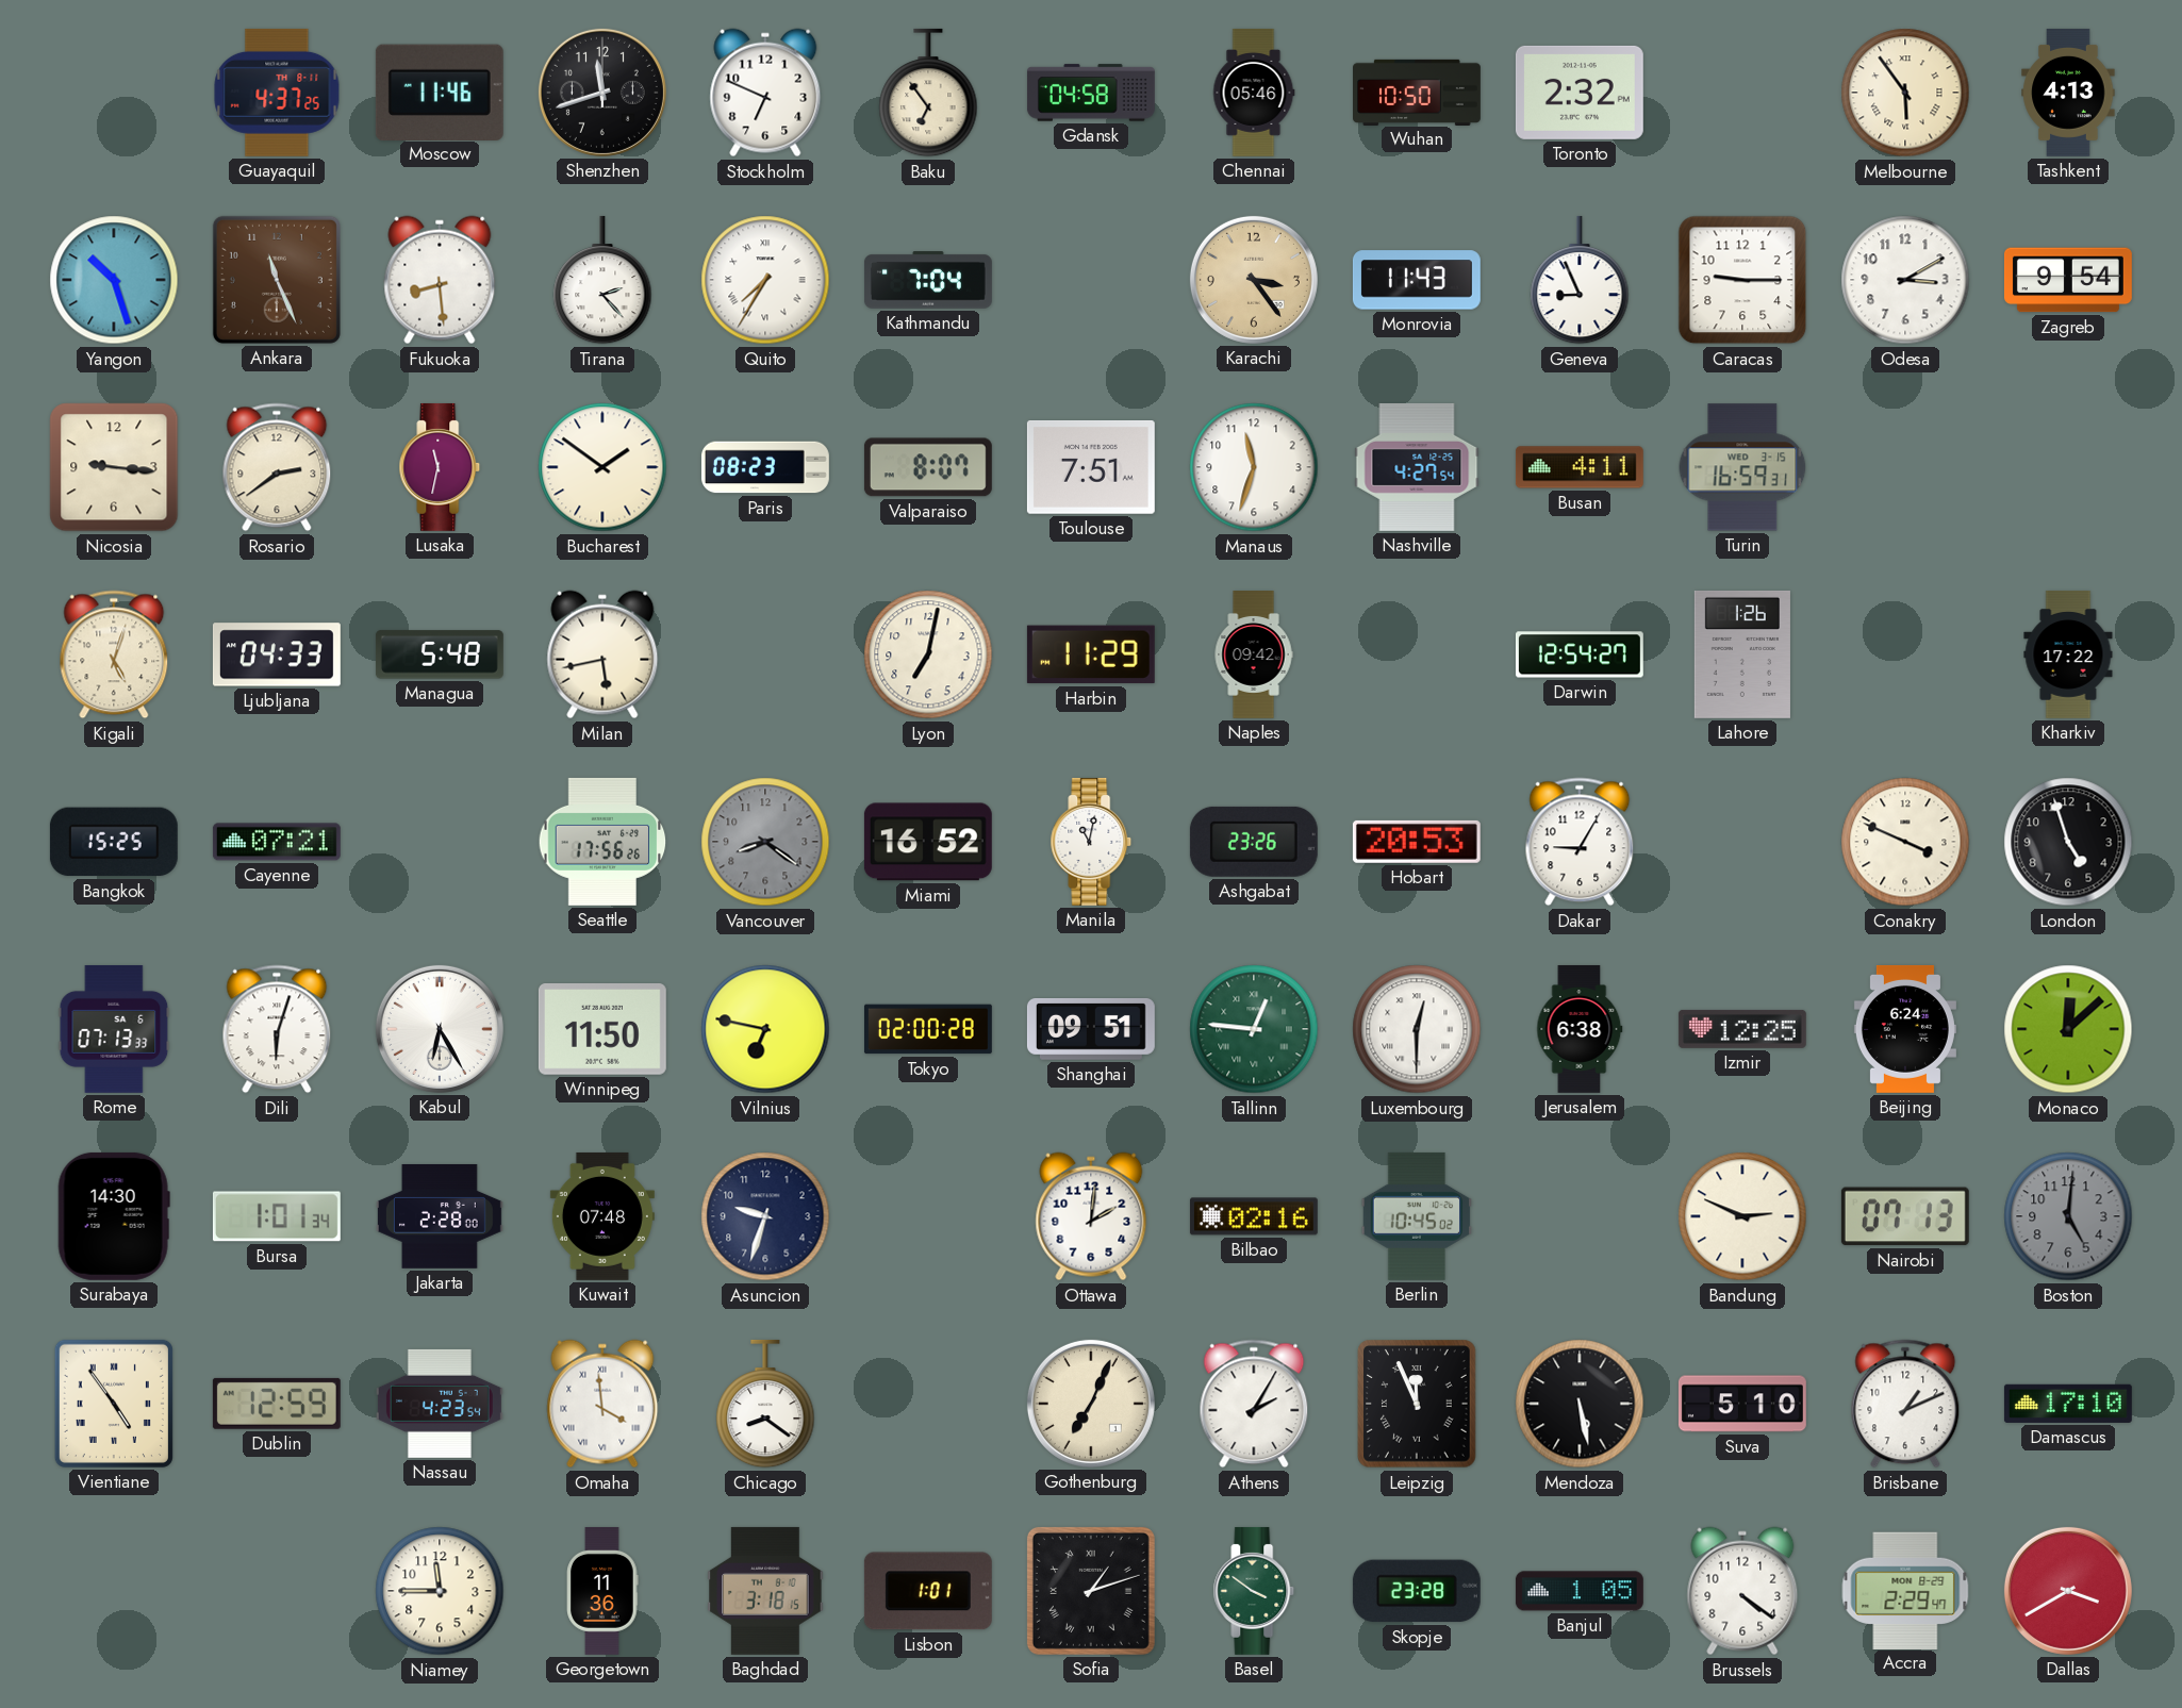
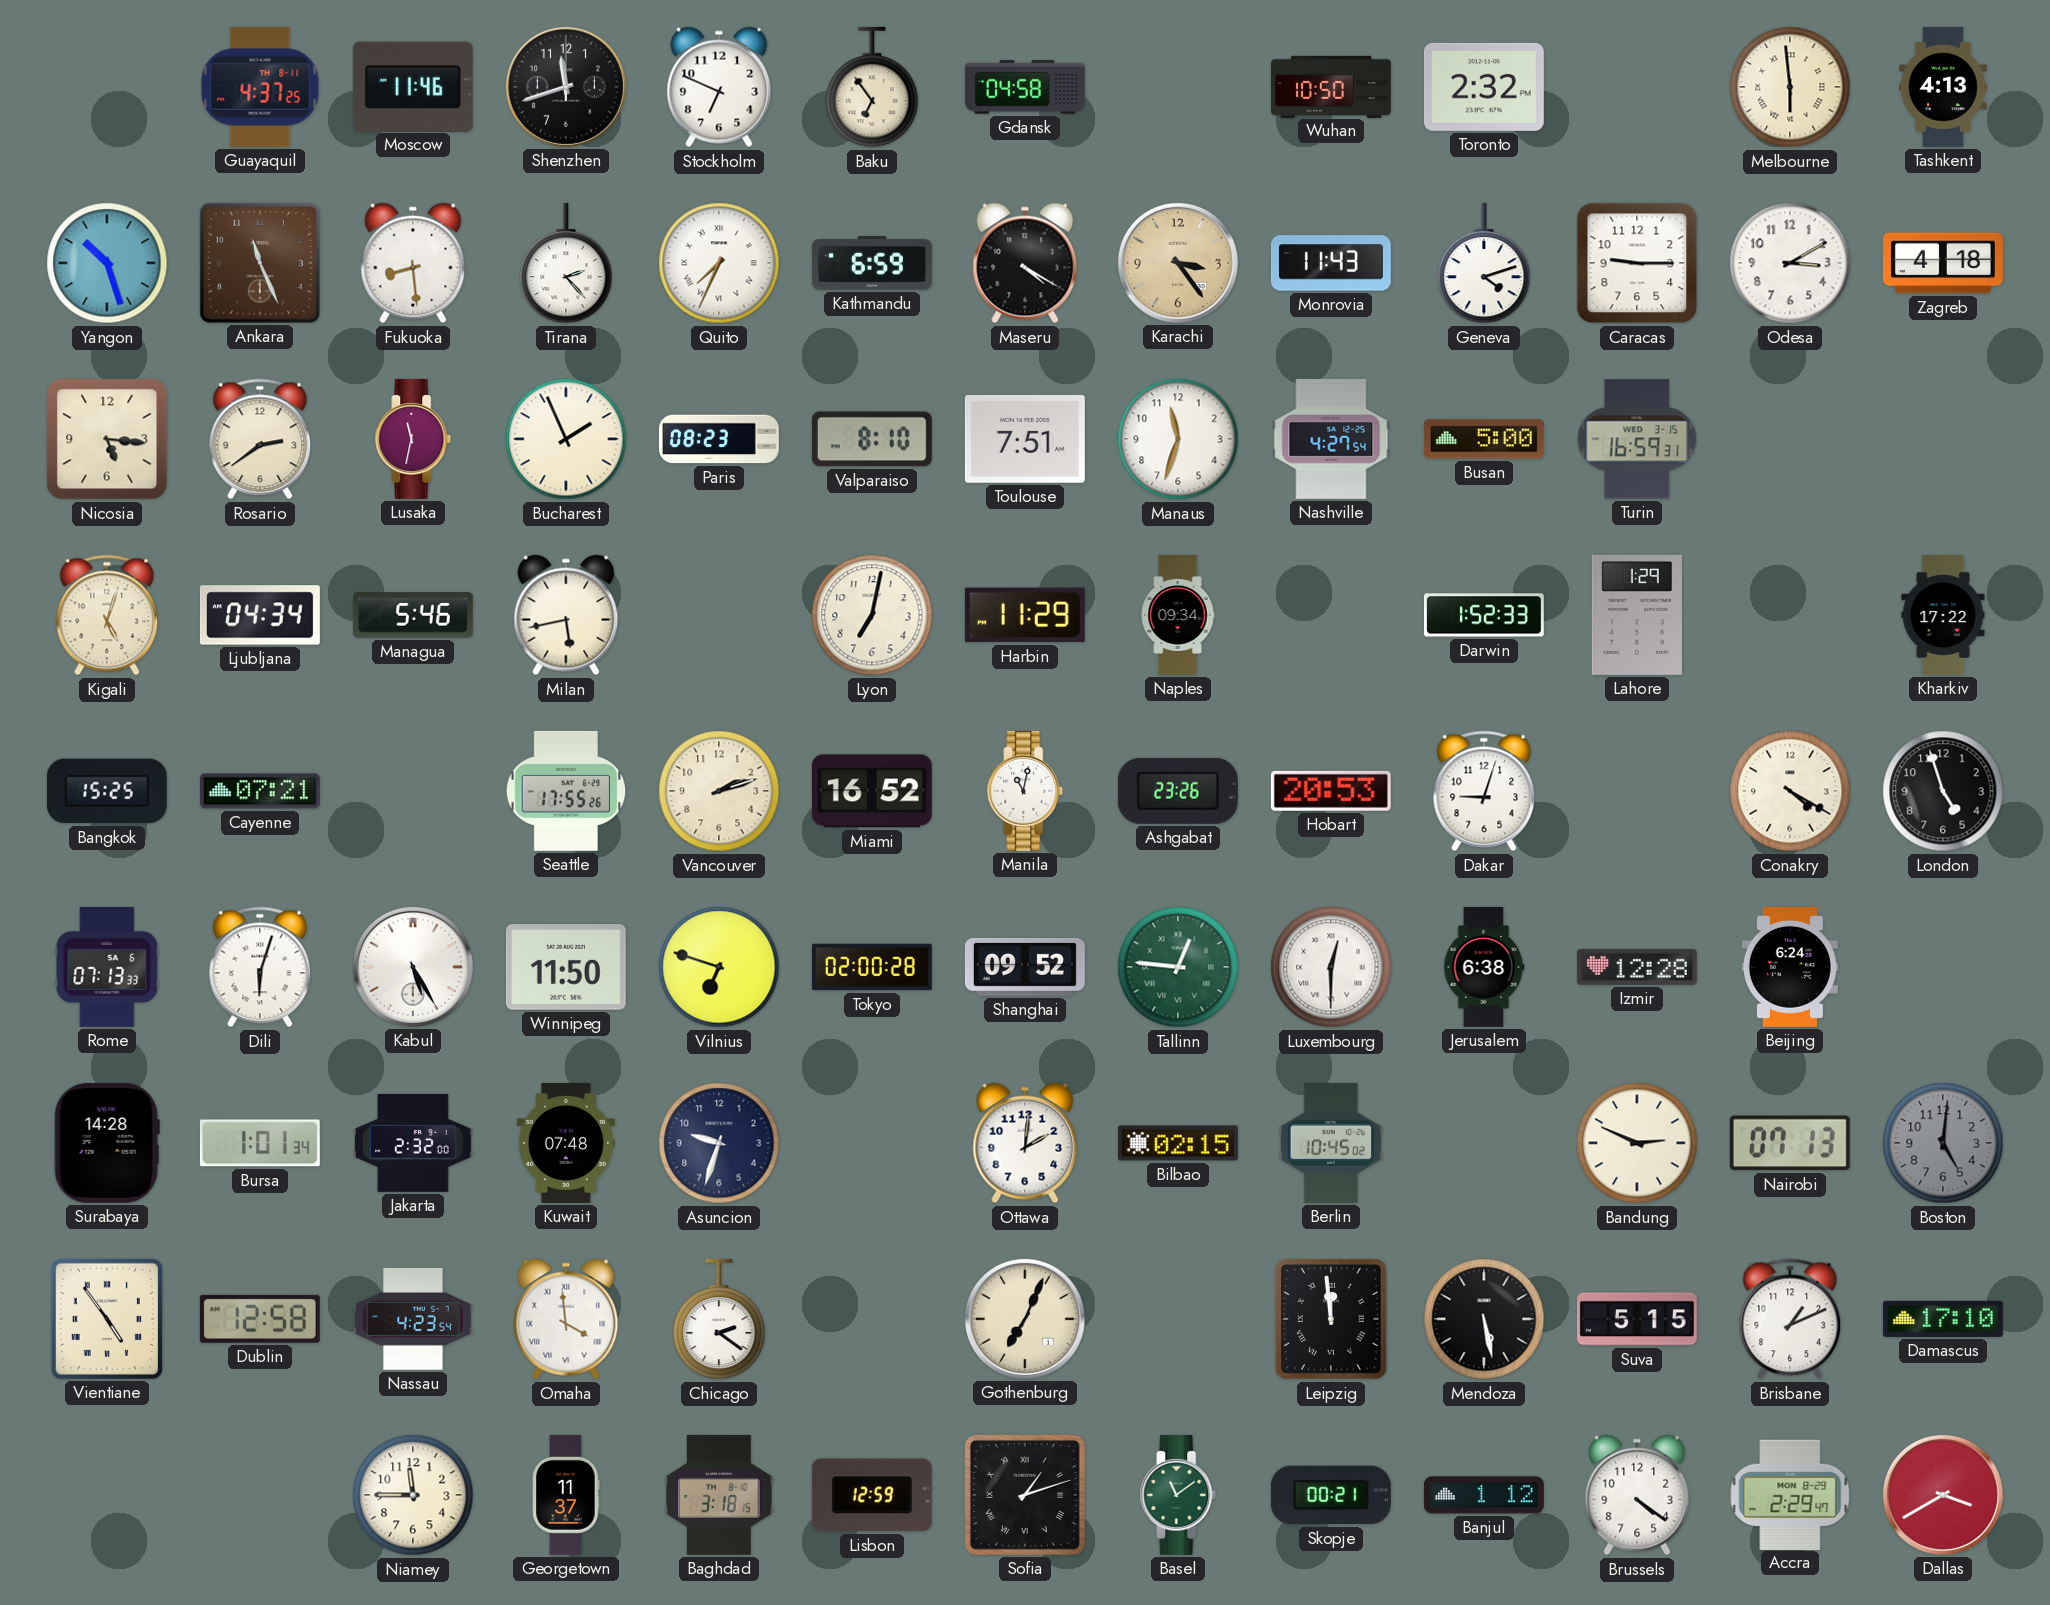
Chennai: 05:46 -> none (1254, 93)
Melbourne: 5:54 -> 5:59 (1790, 87)
Quito: 7:35 -> 7:34 (719, 263)
Kathmandu: 7:04 -> 6:59 (872, 263)
Maseru: none -> 4:20 (1025, 263)
Geneva: 8:56 -> 4:12 (1484, 263)
Zagreb: 9:54 -> 4:18 (1943, 263)
Nicosia: 9:16 -> 5:16 (107, 439)
Bucharest: 1:51 -> 1:56 (566, 439)
Valparaiso: 8:07 -> 8:10 (872, 439)
Busan: 4:11 -> 5:00 (1484, 439)
Ljubljana: 04:33 -> 04:34 (260, 615)
Managua: 5:48 -> 5:46 (413, 615)
Naples: 09:42 -> 09:34 (1178, 616)
Darwin: 12:54 -> 1:52 (1484, 615)
Lahore: 1:26 -> 1:29 (1637, 615)
Seattle: 17:56 -> 17:55 (566, 791)
Vancouver: 8:21 -> 2:12 (719, 791)
Vancouver dial: grey -> cream (719, 791)
Dakar: 9:05 -> 9:03 (1484, 791)
Conakry: 3:49 -> 4:20 (1790, 791)
Kabul: 6:25 -> 5:25 (413, 967)
Vilnius: 6:47 -> 6:48 (719, 967)
Shanghai: 09:51 -> 09:52 (1025, 968)
Izmir: 12:25 -> 12:28 (1637, 967)
Monaco: 12:08 -> none (2068, 1029)
Surabaya: 14:30 -> 14:28 (107, 1143)
Jakarta: 2:28 -> 2:32 (413, 1143)
Bilbao: 02:16 -> 02:15 (1178, 1143)
Dublin: 12:59 -> 12:58 (260, 1319)
Chicago: 8:21 -> 2:21 (719, 1319)
Athens: 2:05 -> none (1254, 1404)
Leipzig: 11:56 -> 11:59 (1331, 1319)
Suva: 5:10 -> 5:15 (1637, 1319)
Georgetown: 11:36 -> 11:37 (566, 1495)
Lisbon: 1:01 -> 12:59 (872, 1495)
Basel: 3:51 -> 11:09 (1178, 1495)
Skopje: 23:28 -> 00:21 (1331, 1495)
Banjul: 1:05 -> 1:12 (1484, 1495)
